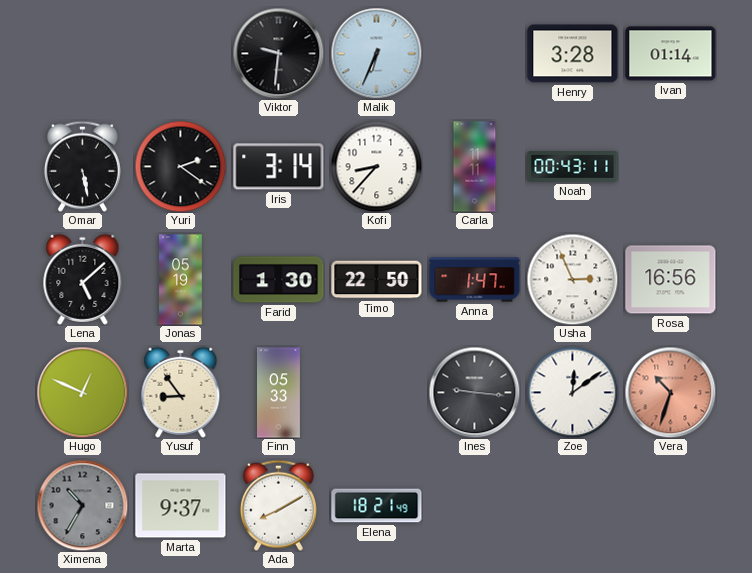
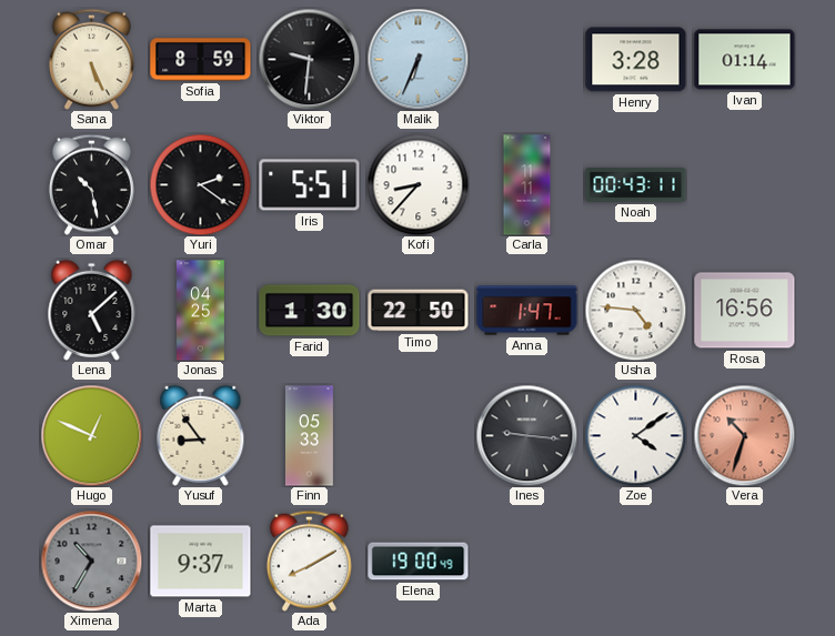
Sana: none -> 5:26 (91, 59)
Sofia: none -> 8:59 (201, 60)
Omar: 5:28 -> 10:28 (91, 184)
Iris: 3:14 -> 5:51 (310, 185)
Jonas: 05:19 -> 04:25 (201, 311)
Usha: 2:56 -> 4:46 (635, 310)
Zoe: 12:09 -> 4:09 (635, 435)
Elena: 18:21 -> 19:00 (419, 562)
